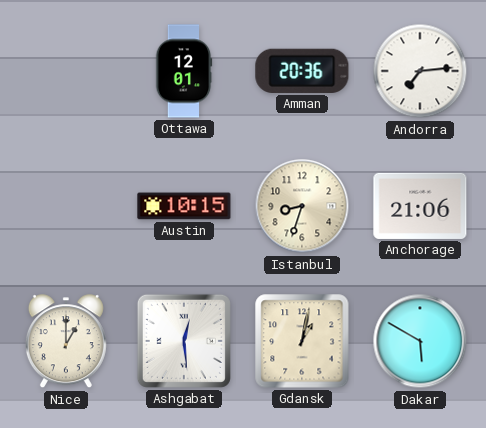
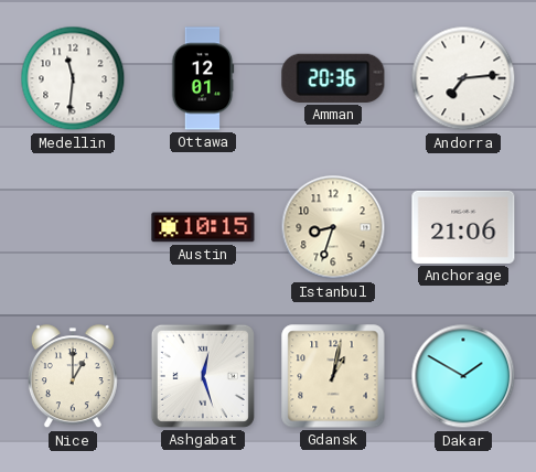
Medellin: none -> 11:31 (73, 78)
Ashgabat: 12:29 -> 12:27 (203, 376)
Dakar: 5:50 -> 1:50 (463, 376)
